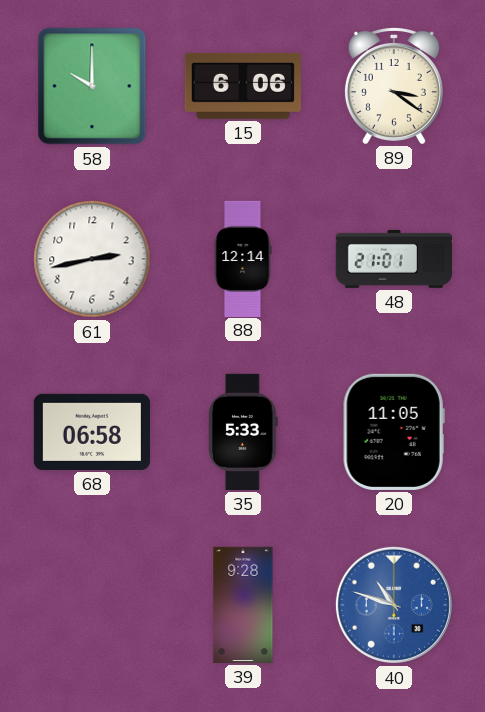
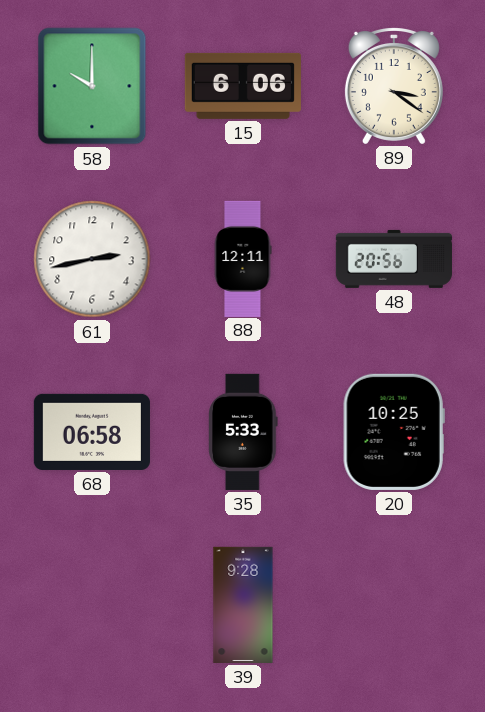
88: 12:14 -> 12:11 (243, 258)
48: 21:01 -> 20:56 (394, 259)
20: 11:05 -> 10:25 (394, 432)
40: 10:48 -> none (394, 605)
